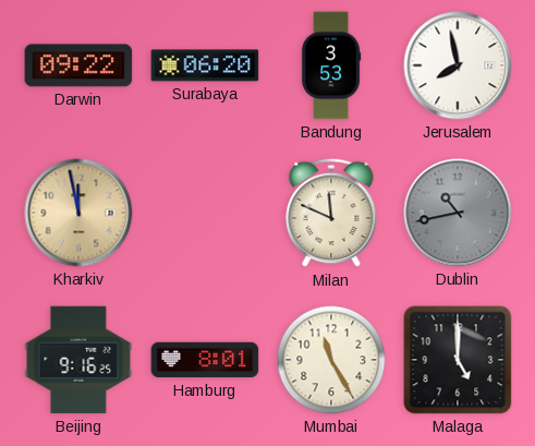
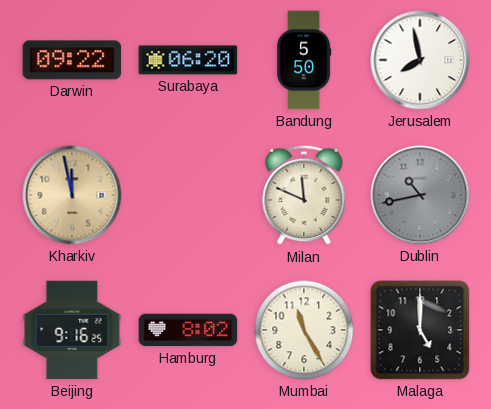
Bandung: 3:53 -> 5:50 (304, 60)
Hamburg: 8:01 -> 8:02 (188, 330)
